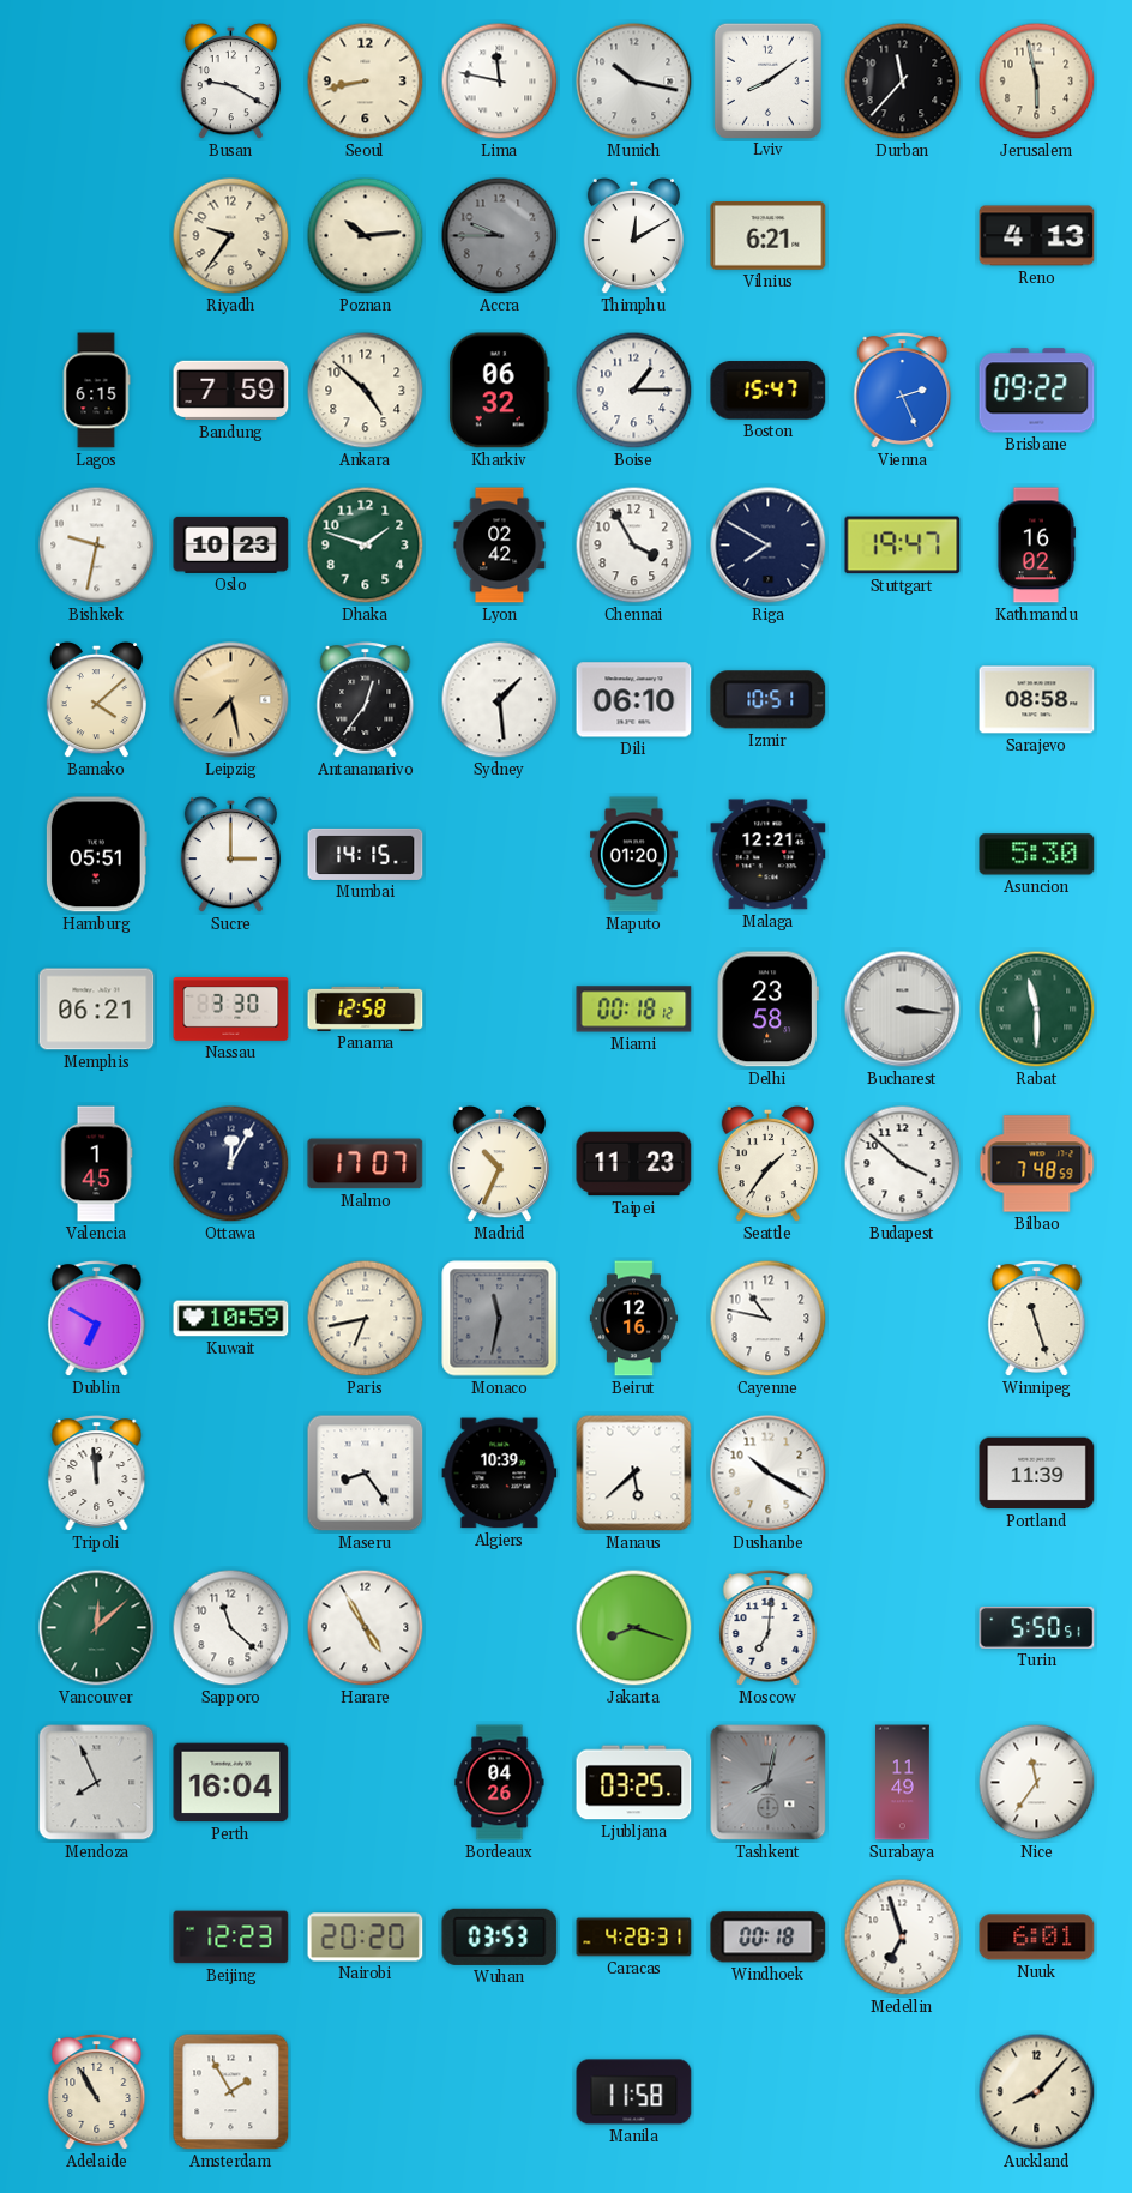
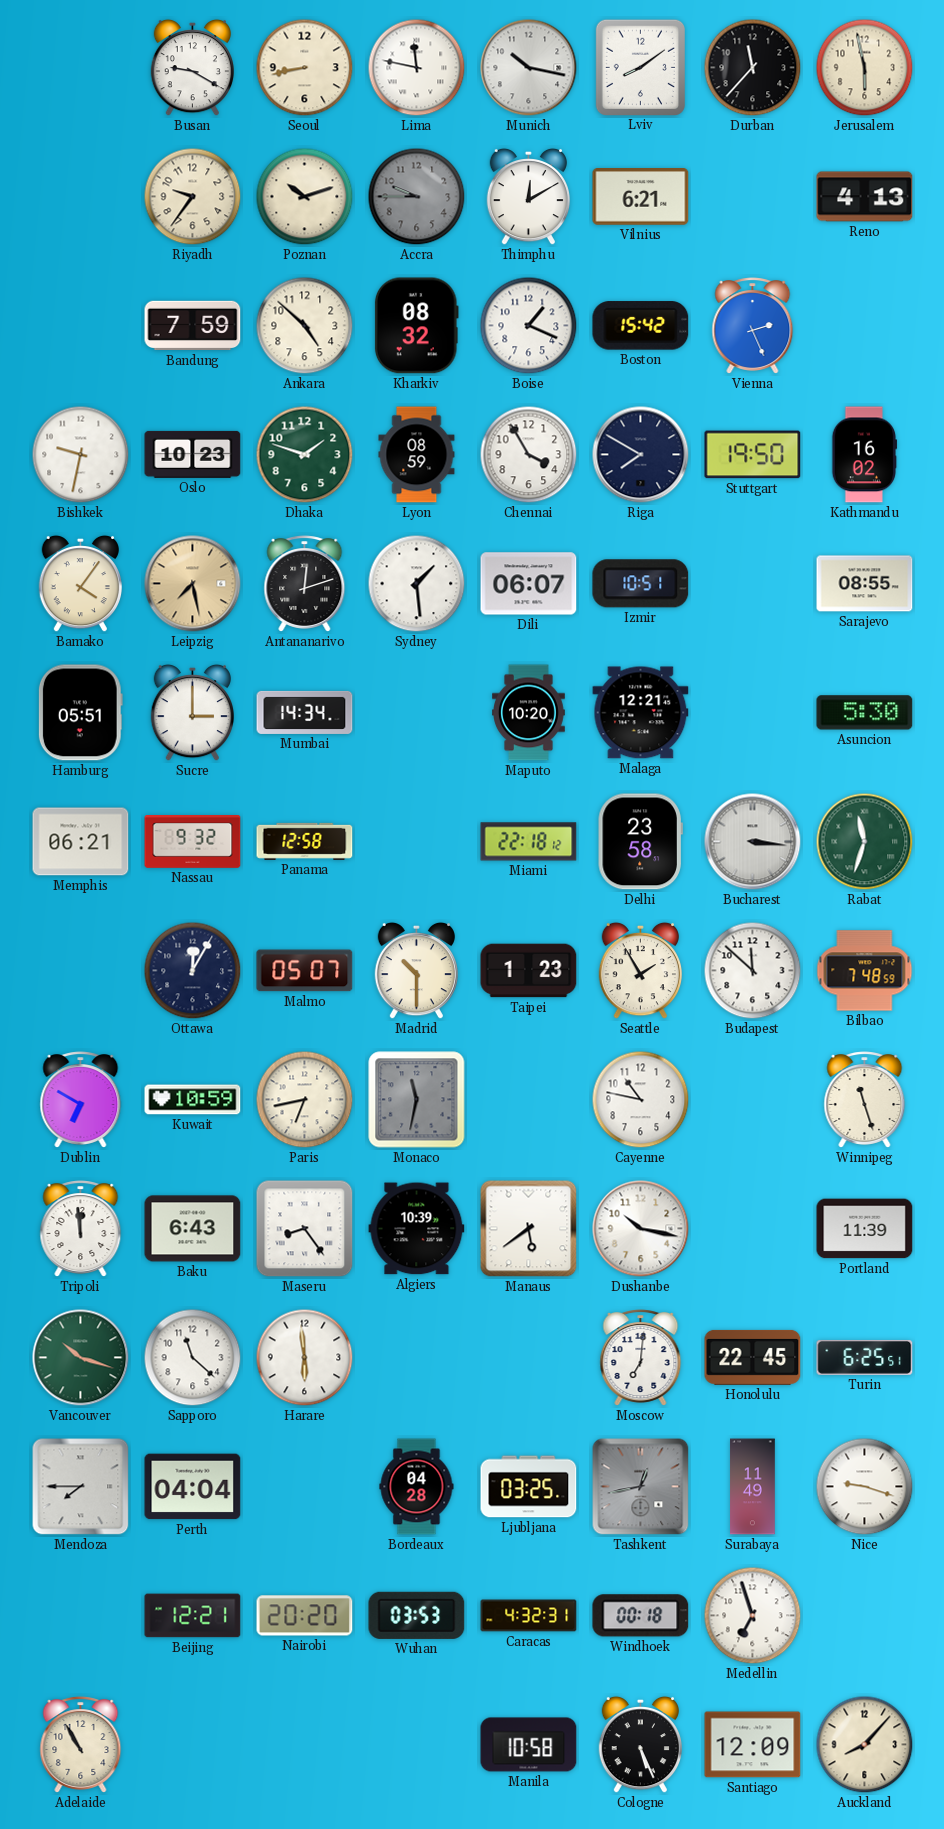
Poznan: 10:14 -> 10:12 (305, 197)
Lagos: 6:15 -> none (96, 391)
Kharkiv: 06:32 -> 08:32 (416, 326)
Boise: 1:15 -> 1:19 (529, 326)
Boston: 15:47 -> 15:42 (641, 326)
Brisbane: 09:22 -> none (1037, 391)
Lyon: 02:42 -> 08:59 (417, 455)
Stuttgart: 19:47 -> 19:50 (753, 455)
Bamako: 4:08 -> 4:06 (80, 584)
Antananarivo: 12:36 -> 12:12 (305, 584)
Dili: 06:10 -> 06:07 (529, 584)
Sarajevo: 08:58 -> 08:55 (865, 584)
Mumbai: 14:15 -> 14:34 (305, 712)
Maputo: 01:20 -> 10:20 (529, 713)
Nassau: 3:30 -> 9:32 (193, 842)
Miami: 00:18 -> 22:18 (529, 842)
Rabat: 11:30 -> 11:33 (865, 842)
Valencia: 1:45 -> none (96, 1164)
Malmo: 17:07 -> 05:07 (305, 971)
Madrid: 10:34 -> 10:30 (416, 971)
Taipei: 11:23 -> 1:23 (529, 971)
Seattle: 1:36 -> 1:55 (640, 971)
Budapest: 3:52 -> 11:52 (753, 971)
Beirut: 12:16 -> none (633, 1319)
Baku: none -> 6:43 (193, 1229)
Manaus: 5:38 -> 5:39 (529, 1229)
Dushanbe: 10:20 -> 10:17 (641, 1229)
Vancouver: 12:08 -> 10:18 (81, 1358)
Harare: 4:55 -> 5:59 (305, 1358)
Jakarta: 8:18 -> none (634, 1628)
Honolulu: none -> 22:45 (753, 1357)
Turin: 5:50 -> 6:25 (865, 1357)
Mendoza: 7:56 -> 7:45 (81, 1487)
Perth: 16:04 -> 04:04 (193, 1487)
Bordeaux: 04:26 -> 04:28 (417, 1487)
Tashkent: 8:02 -> 12:43 (641, 1487)
Nice: 11:36 -> 9:18 (865, 1487)
Beijing: 12:23 -> 12:21 (193, 1616)
Caracas: 4:28 -> 4:32 (529, 1616)
Nuuk: 6:01 -> none (1037, 1938)
Amsterdam: 1:55 -> none (231, 2092)
Manila: 11:58 -> 10:58 (529, 1745)
Cologne: none -> 5:26 (640, 1745)
Santiago: none -> 12:09 (753, 1745)
